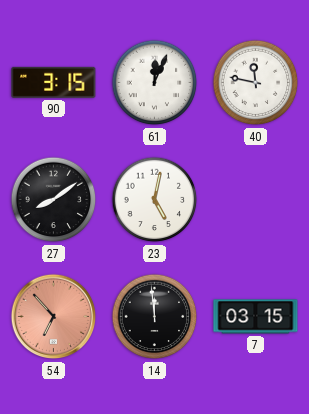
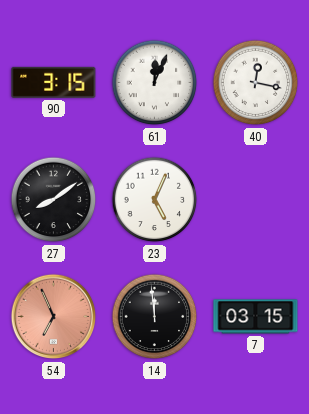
40: 11:47 -> 12:17 (256, 83)
23: 5:02 -> 5:04 (155, 200)
54: 6:53 -> 6:56 (54, 317)
